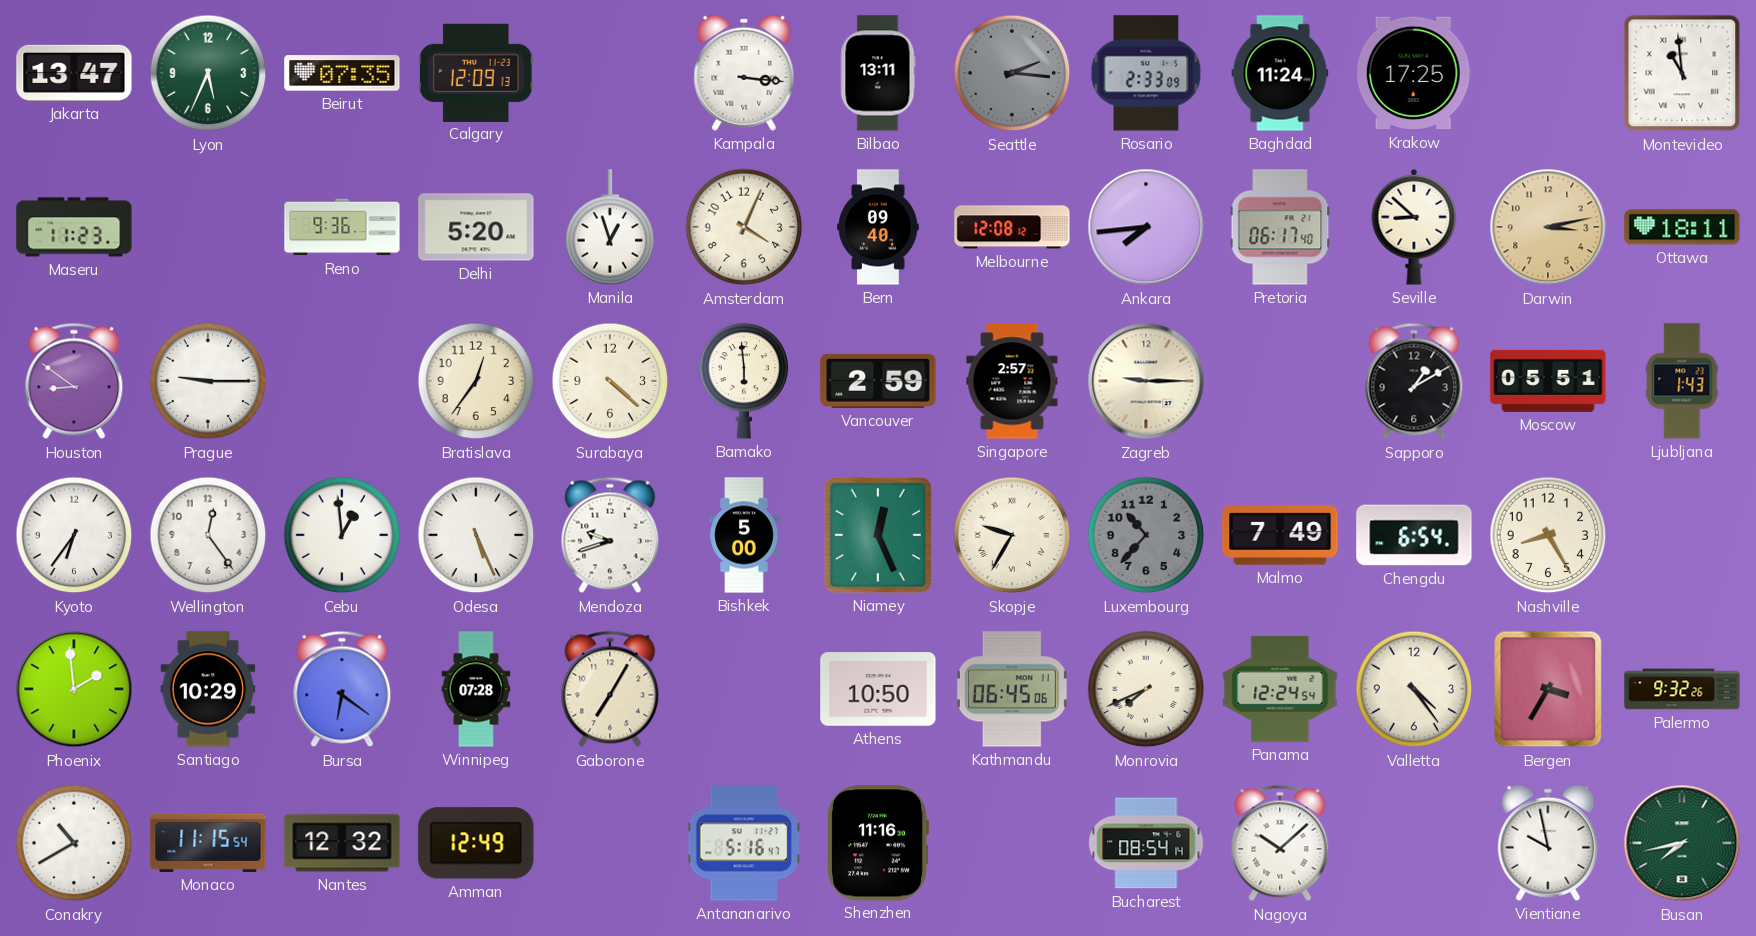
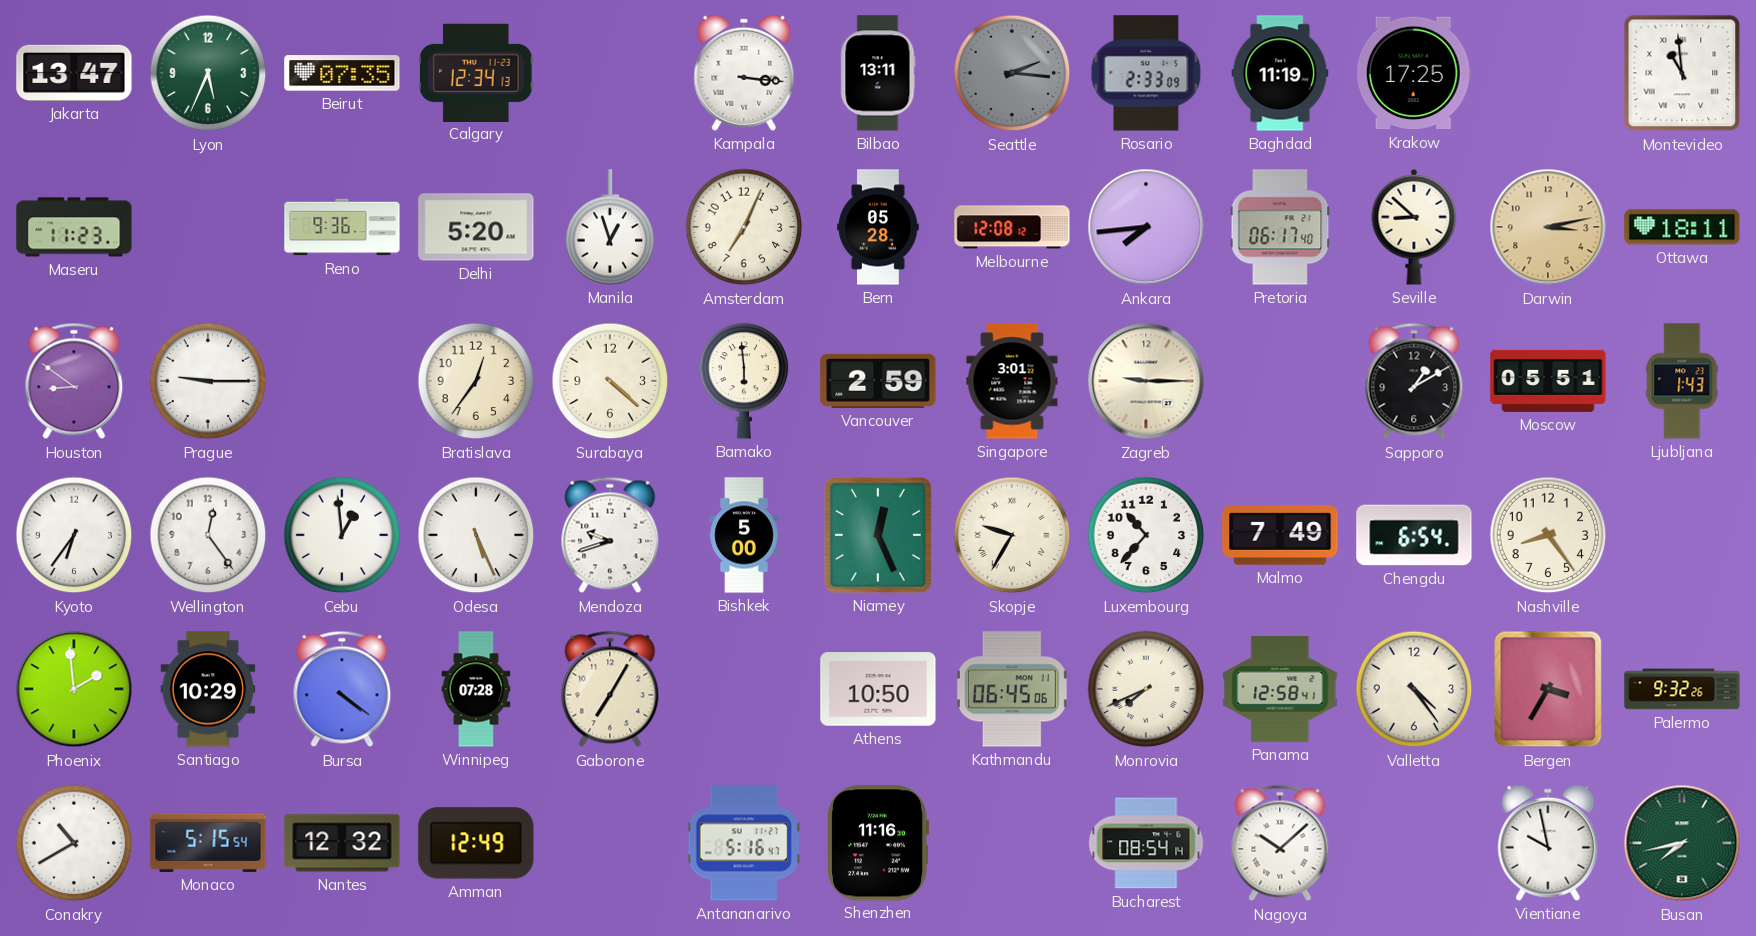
Calgary: 12:09 -> 12:34 (477, 72)
Baghdad: 11:24 -> 11:19 (1280, 73)
Amsterdam: 4:04 -> 7:04 (744, 227)
Bern: 09:40 -> 05:28 (878, 227)
Singapore: 2:57 -> 3:01 (1012, 381)
Luxembourg dial: grey -> white (1146, 535)
Nashville: 8:25 -> 8:24 (1548, 535)
Bursa: 6:21 -> 4:21 (342, 689)
Panama: 12:24 -> 12:58 (1280, 689)
Monaco: 11:15 -> 5:15 (208, 843)
